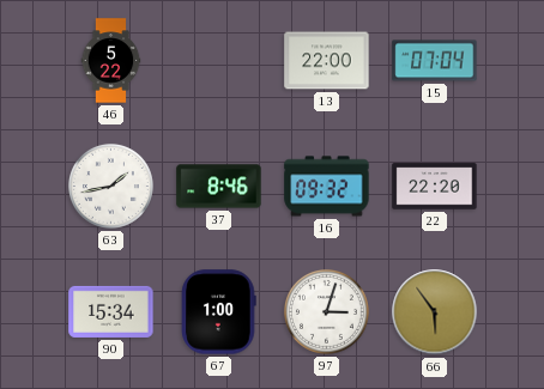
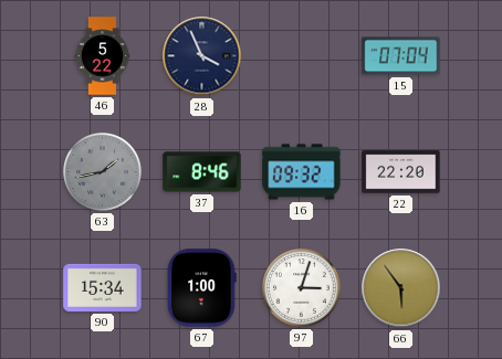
28: none -> 3:56 (202, 56)
13: 22:00 -> none (327, 61)
63 dial: white -> grey (102, 171)
